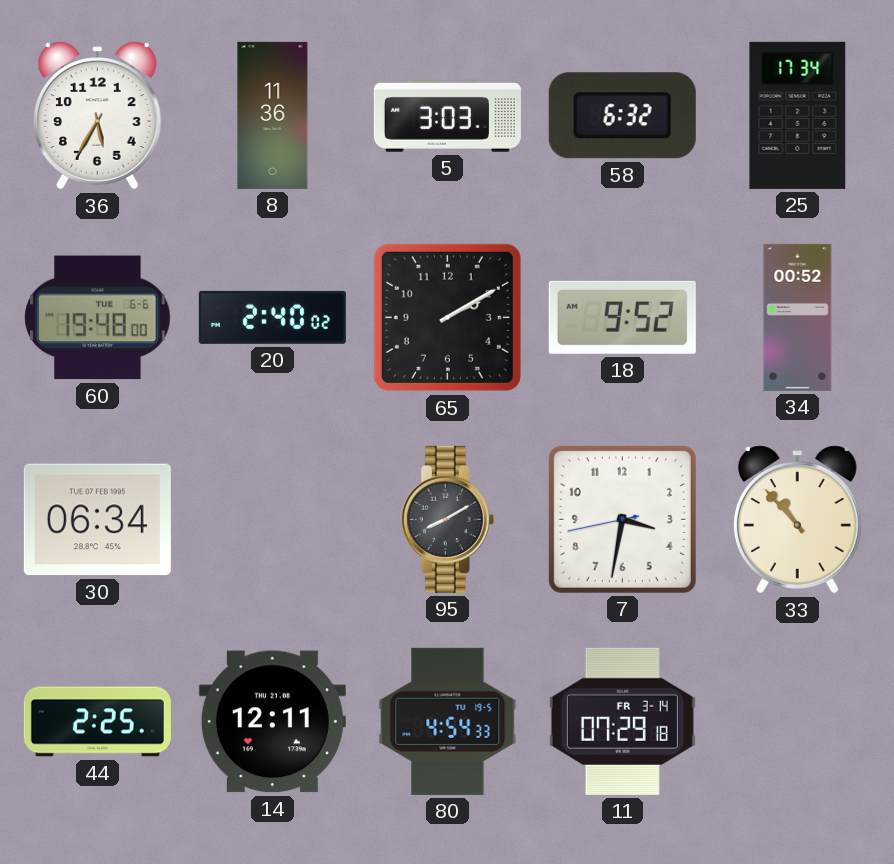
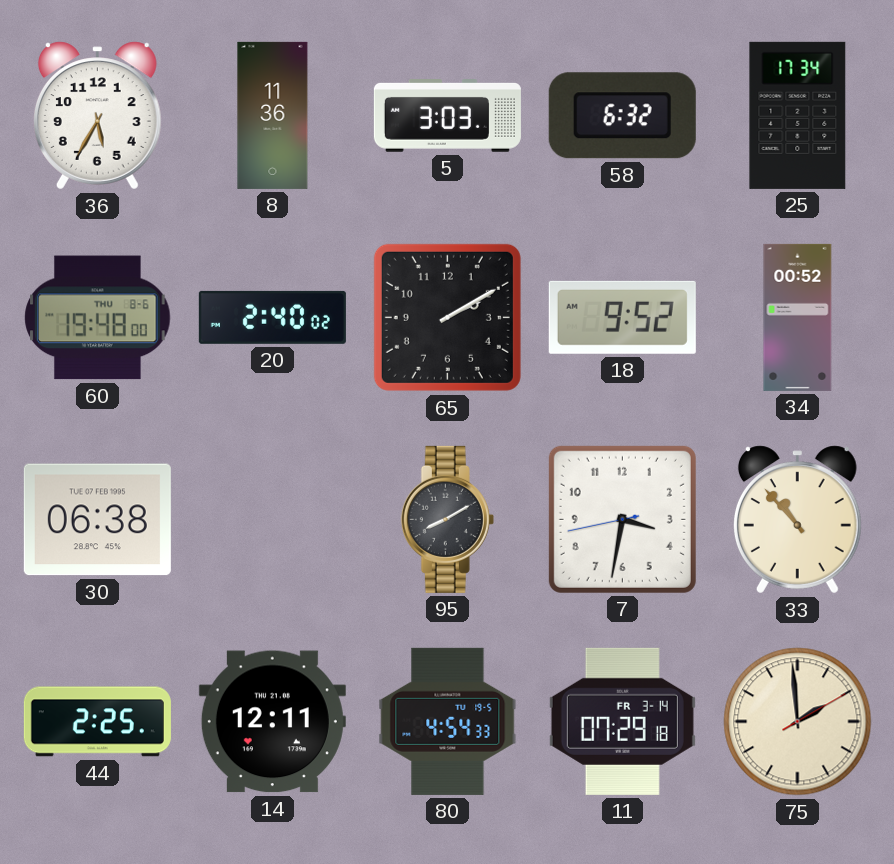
60 date: TUE 6-6 -> THU 8-6 (98, 318)
30: 06:34 -> 06:38 (97, 520)
75: none -> 1:59 (798, 722)
